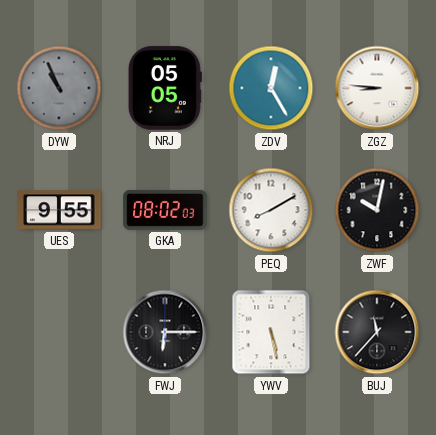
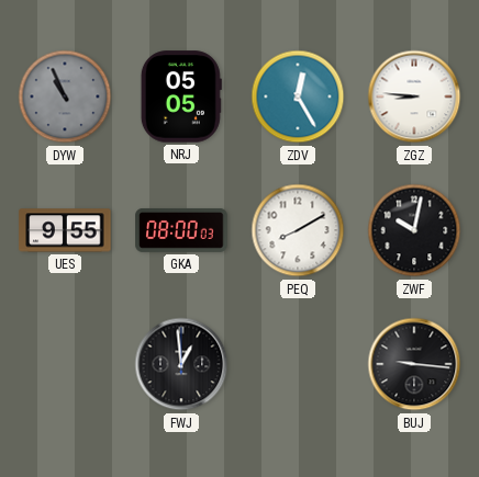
GKA: 08:02 -> 08:00 (181, 230)
FWJ: 6:15 -> 12:59 (181, 364)
YWV: 5:28 -> none (271, 332)
BUJ: 11:37 -> 9:16 (414, 364)
